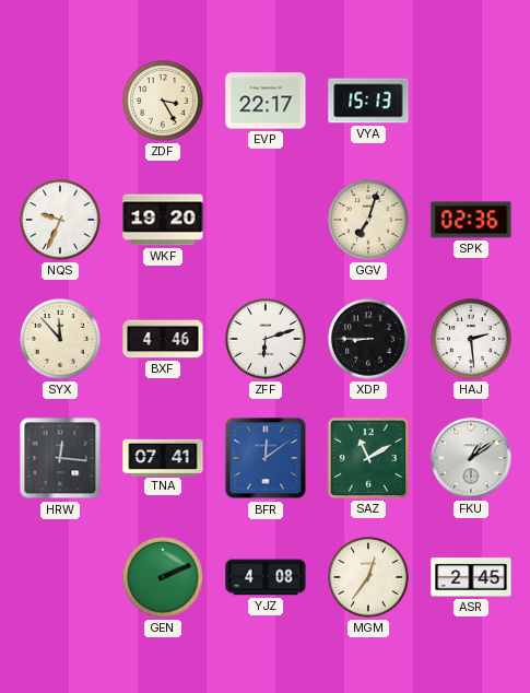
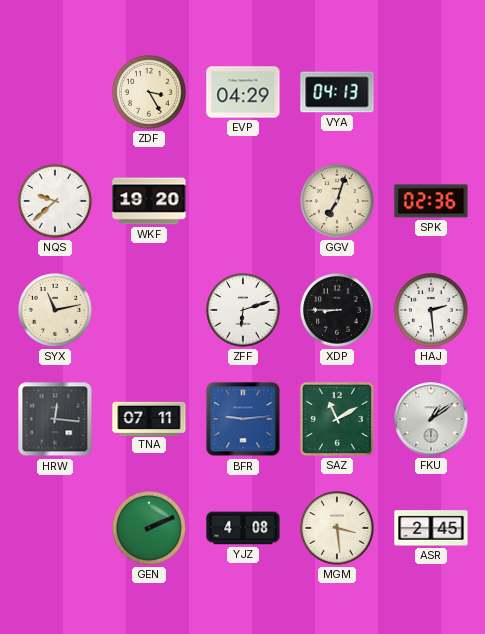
EVP: 22:17 -> 04:29 (243, 92)
VYA: 15:13 -> 04:13 (337, 92)
NQS: 9:34 -> 9:38 (56, 202)
SYX: 11:53 -> 11:13 (56, 311)
BXF: 4:46 -> none (163, 339)
TNA: 07:41 -> 07:11 (149, 418)
BFR: 12:09 -> 9:14 (243, 419)
MGM: 12:36 -> 3:29 (338, 529)
